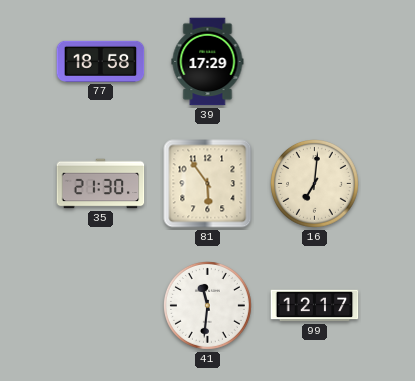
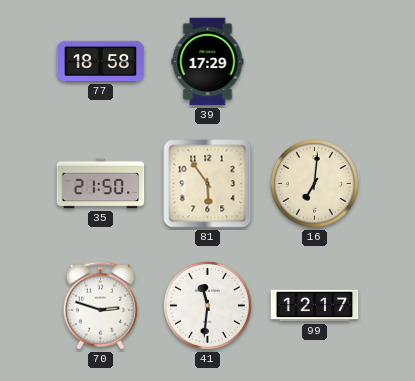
35: 21:30 -> 21:50 (101, 184)
70: none -> 2:48 (100, 306)
